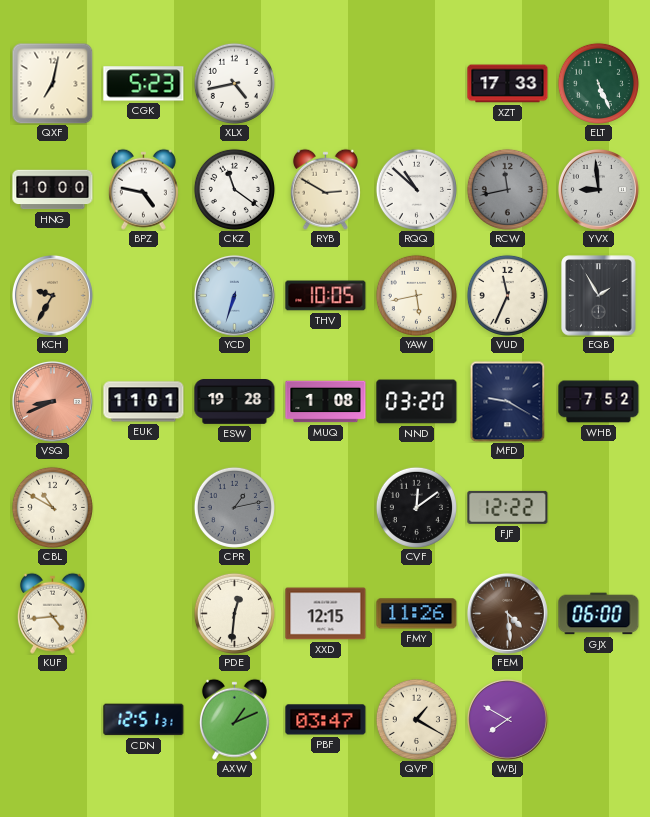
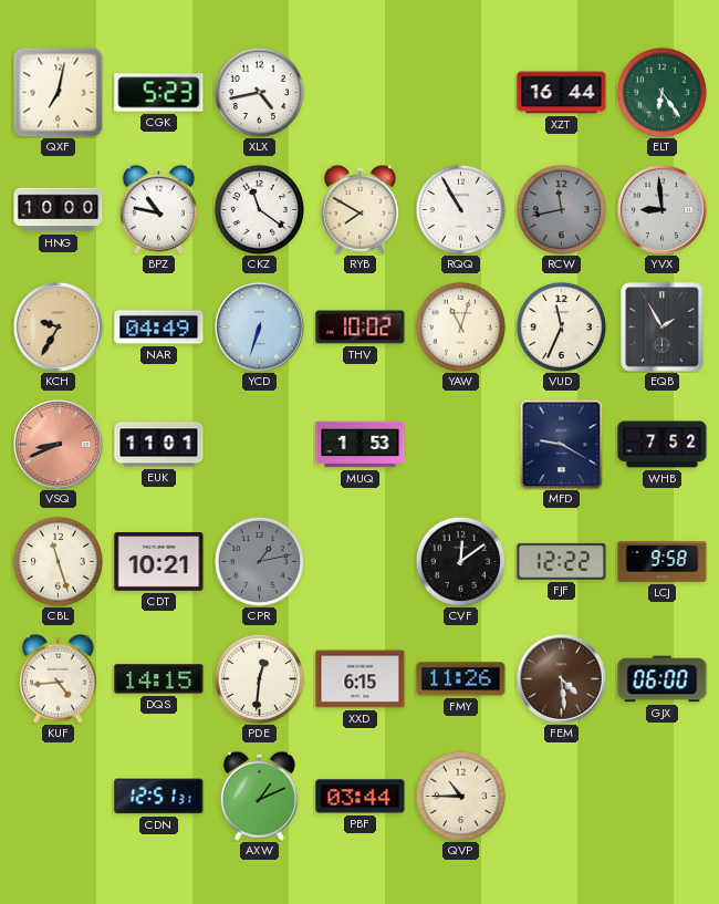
XZT: 17:33 -> 16:44 (562, 93)
ELT: 5:26 -> 6:24 (661, 92)
BPZ: 4:47 -> 10:47 (158, 209)
RYB: 2:50 -> 7:50 (359, 209)
RQQ: 10:52 -> 10:55 (460, 209)
NAR: none -> 04:49 (159, 328)
THV: 10:05 -> 10:02 (361, 328)
YAW: 5:43 -> 11:03 (460, 326)
ESW: 19:28 -> none (235, 402)
MUQ: 1:08 -> 1:53 (361, 445)
NND: 03:20 -> none (417, 402)
CBL: 10:50 -> 11:27 (58, 561)
CDT: none -> 10:21 (159, 561)
LCJ: none -> 9:58 (663, 562)
DQS: none -> 14:15 (159, 679)
XXD: 12:15 -> 6:15 (361, 679)
PBF: 03:47 -> 03:44 (361, 797)
QVP: 1:20 -> 10:45 (460, 796)
WBJ: 7:50 -> none (507, 719)
